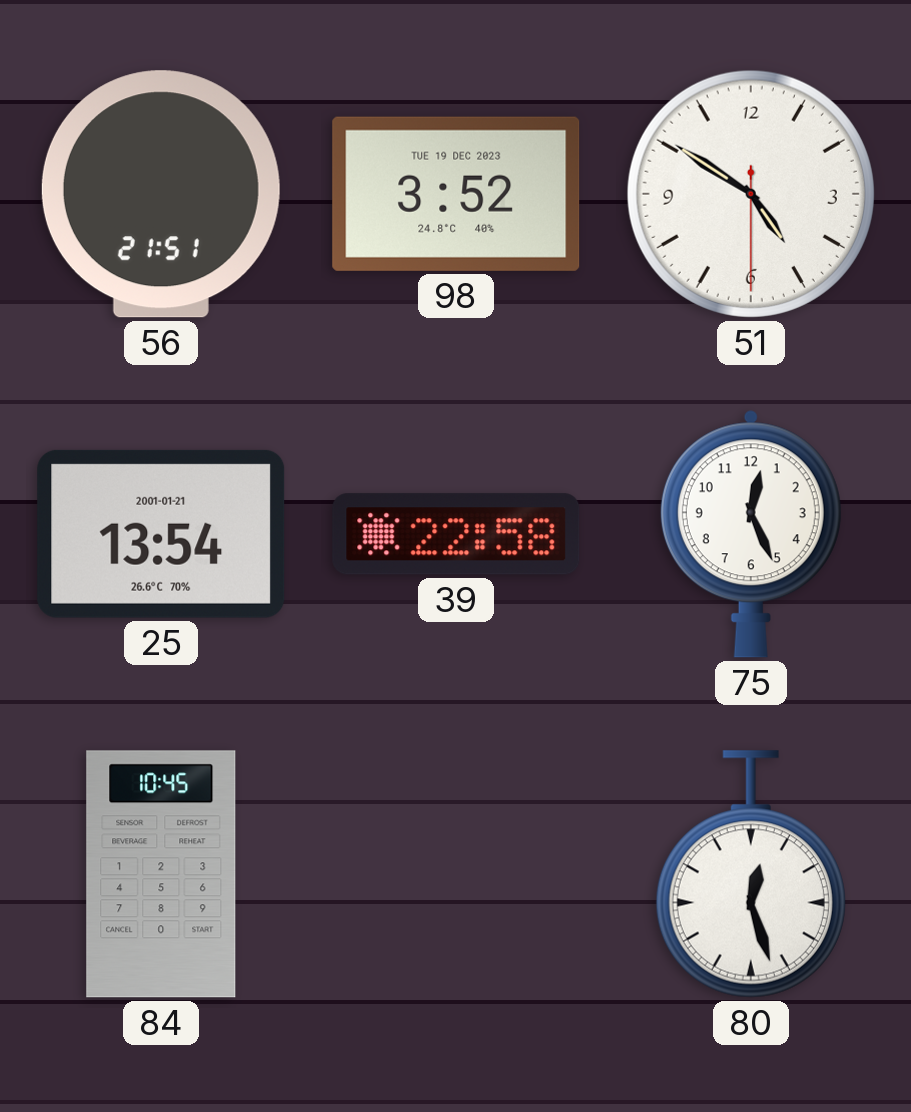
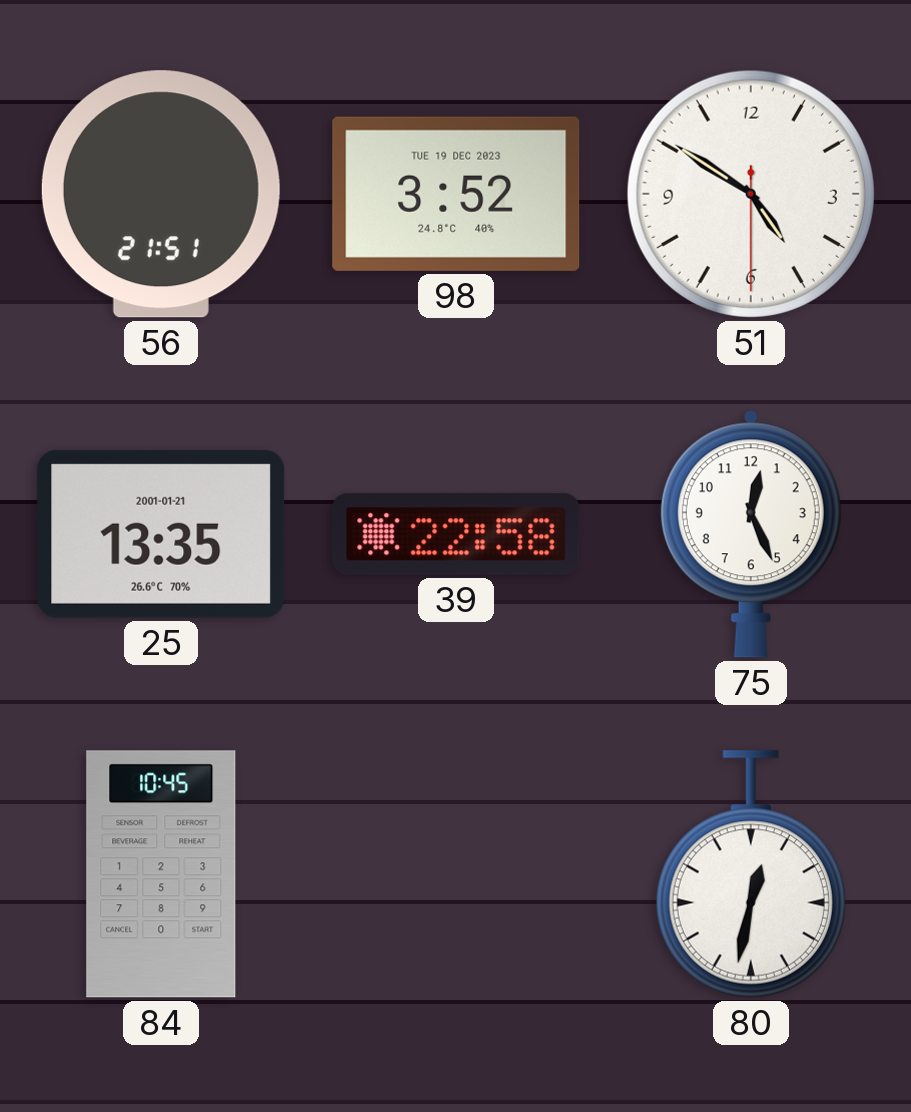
25: 13:54 -> 13:35 (161, 534)
80: 12:27 -> 12:32 (751, 874)
